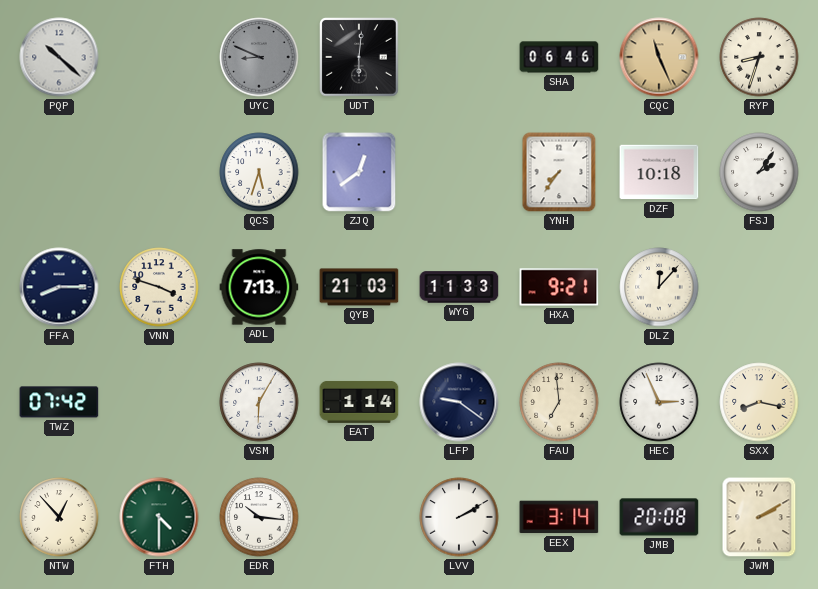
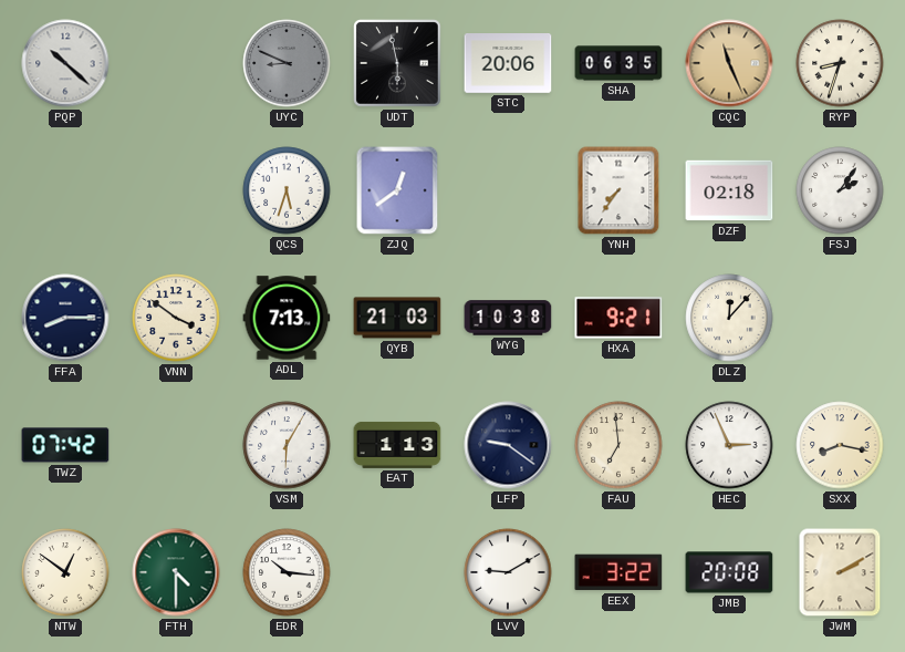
UDT: 6:01 -> 5:58 (397, 63)
STC: none -> 20:06 (508, 63)
SHA: 06:46 -> 06:35 (618, 63)
DZF: 10:18 -> 02:18 (729, 190)
VNN: 3:48 -> 3:51 (176, 318)
WYG: 11:33 -> 10:38 (508, 318)
EAT: 1:14 -> 1:13 (397, 445)
NTW: 12:53 -> 12:51 (65, 572)
LVV: 2:10 -> 9:10 (508, 572)
EEX: 3:14 -> 3:22 (618, 572)
